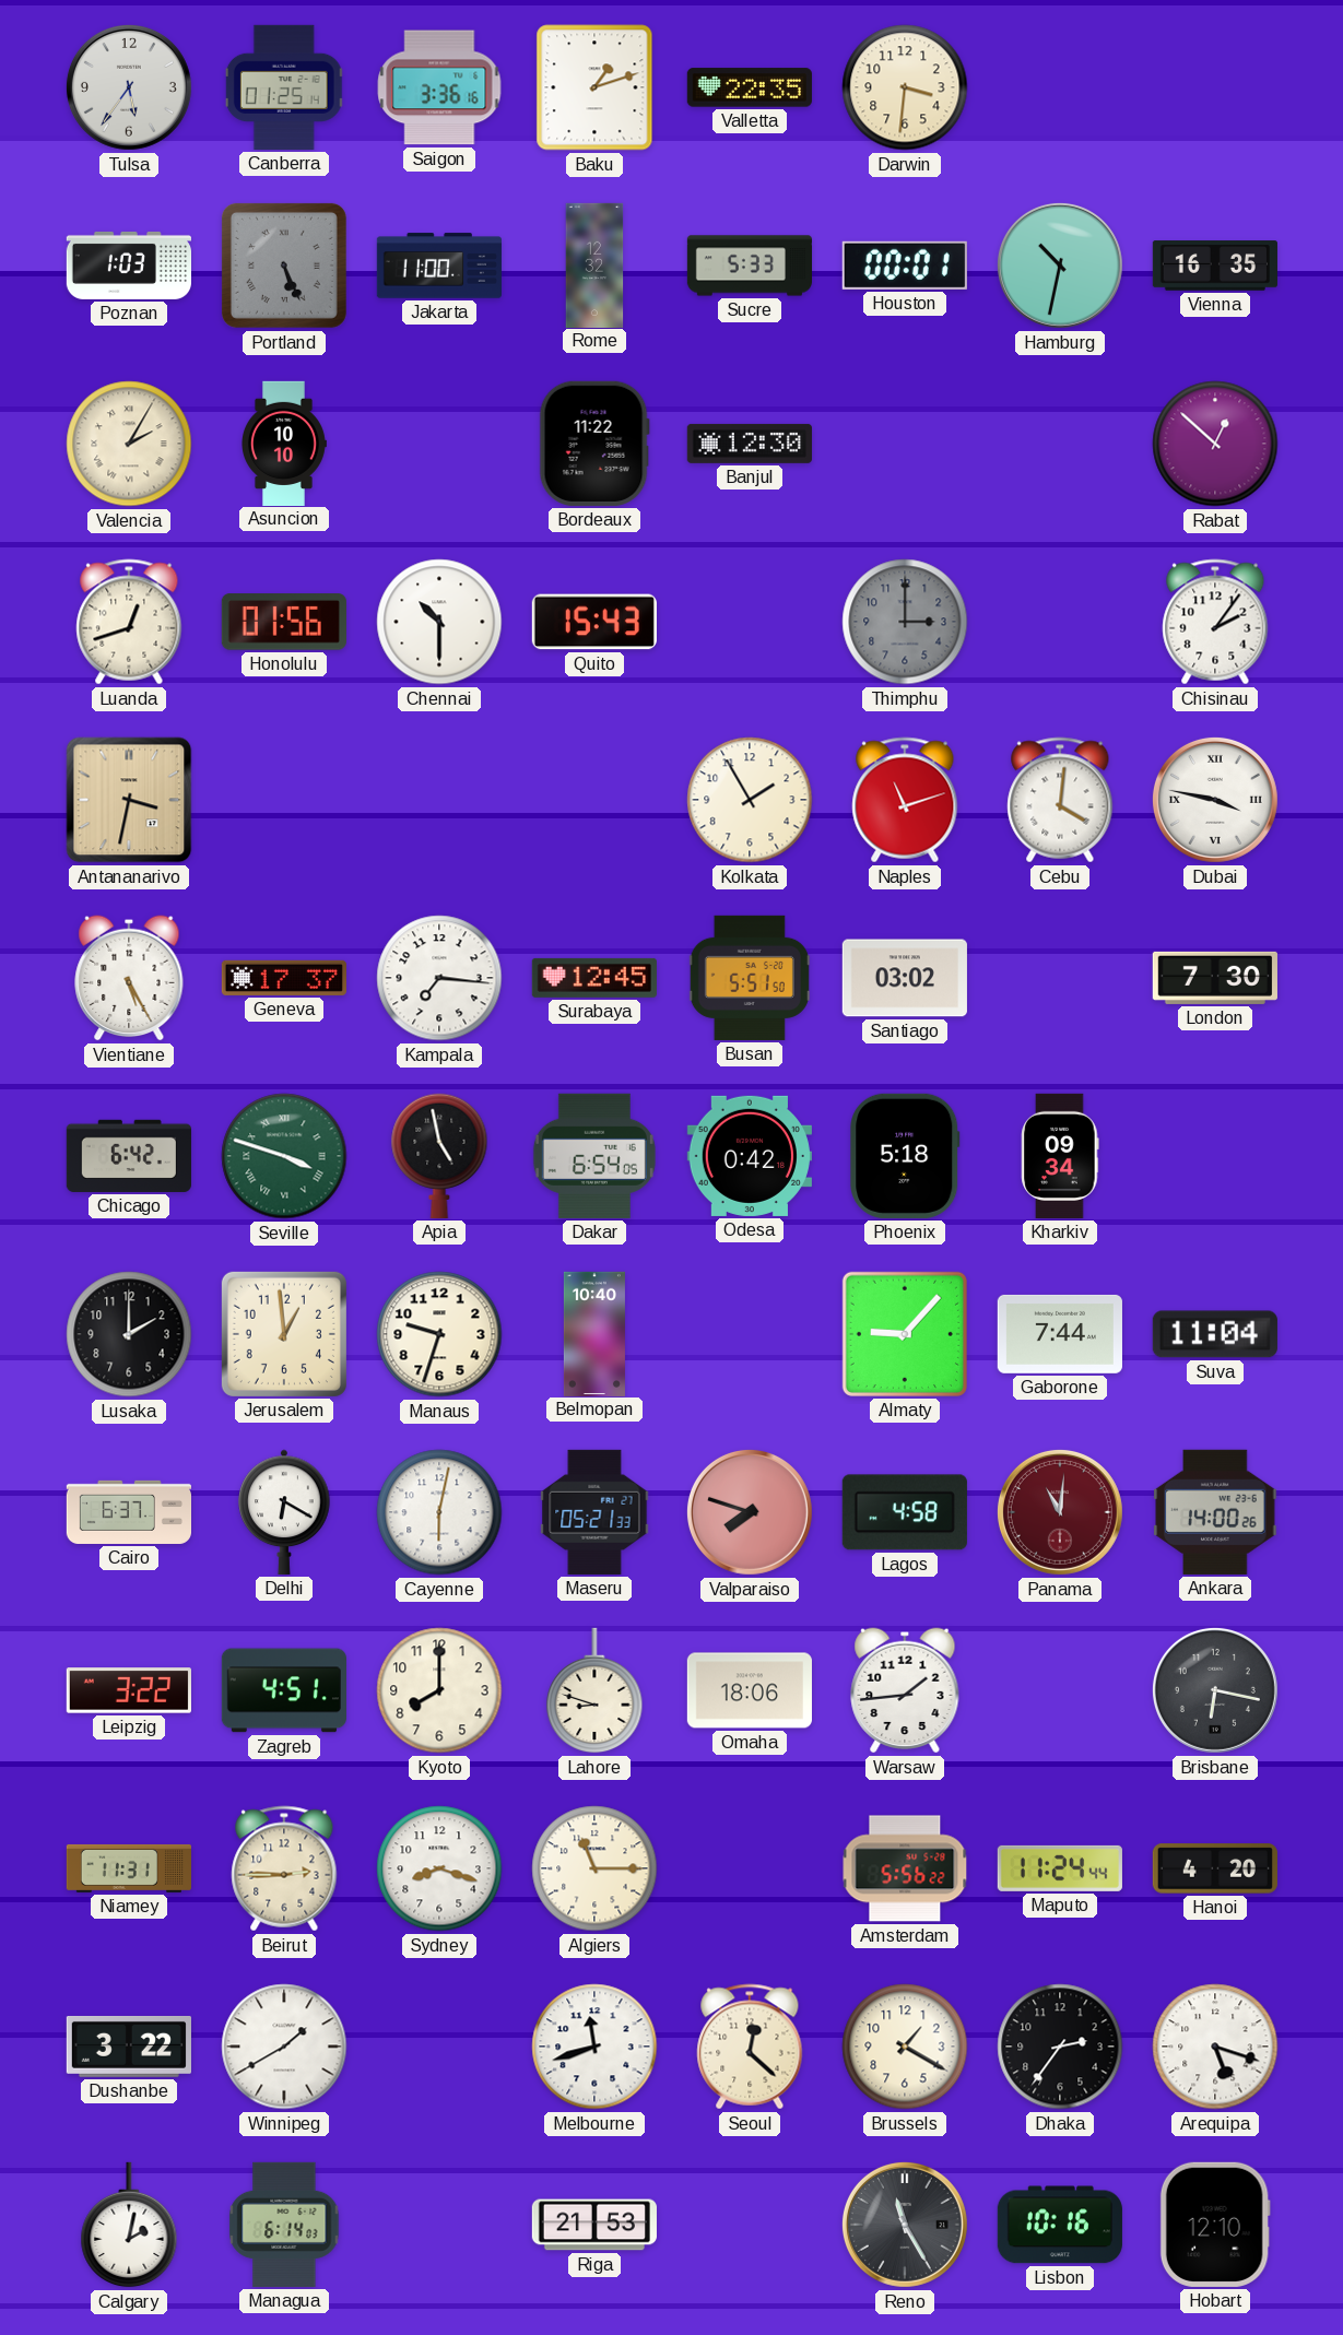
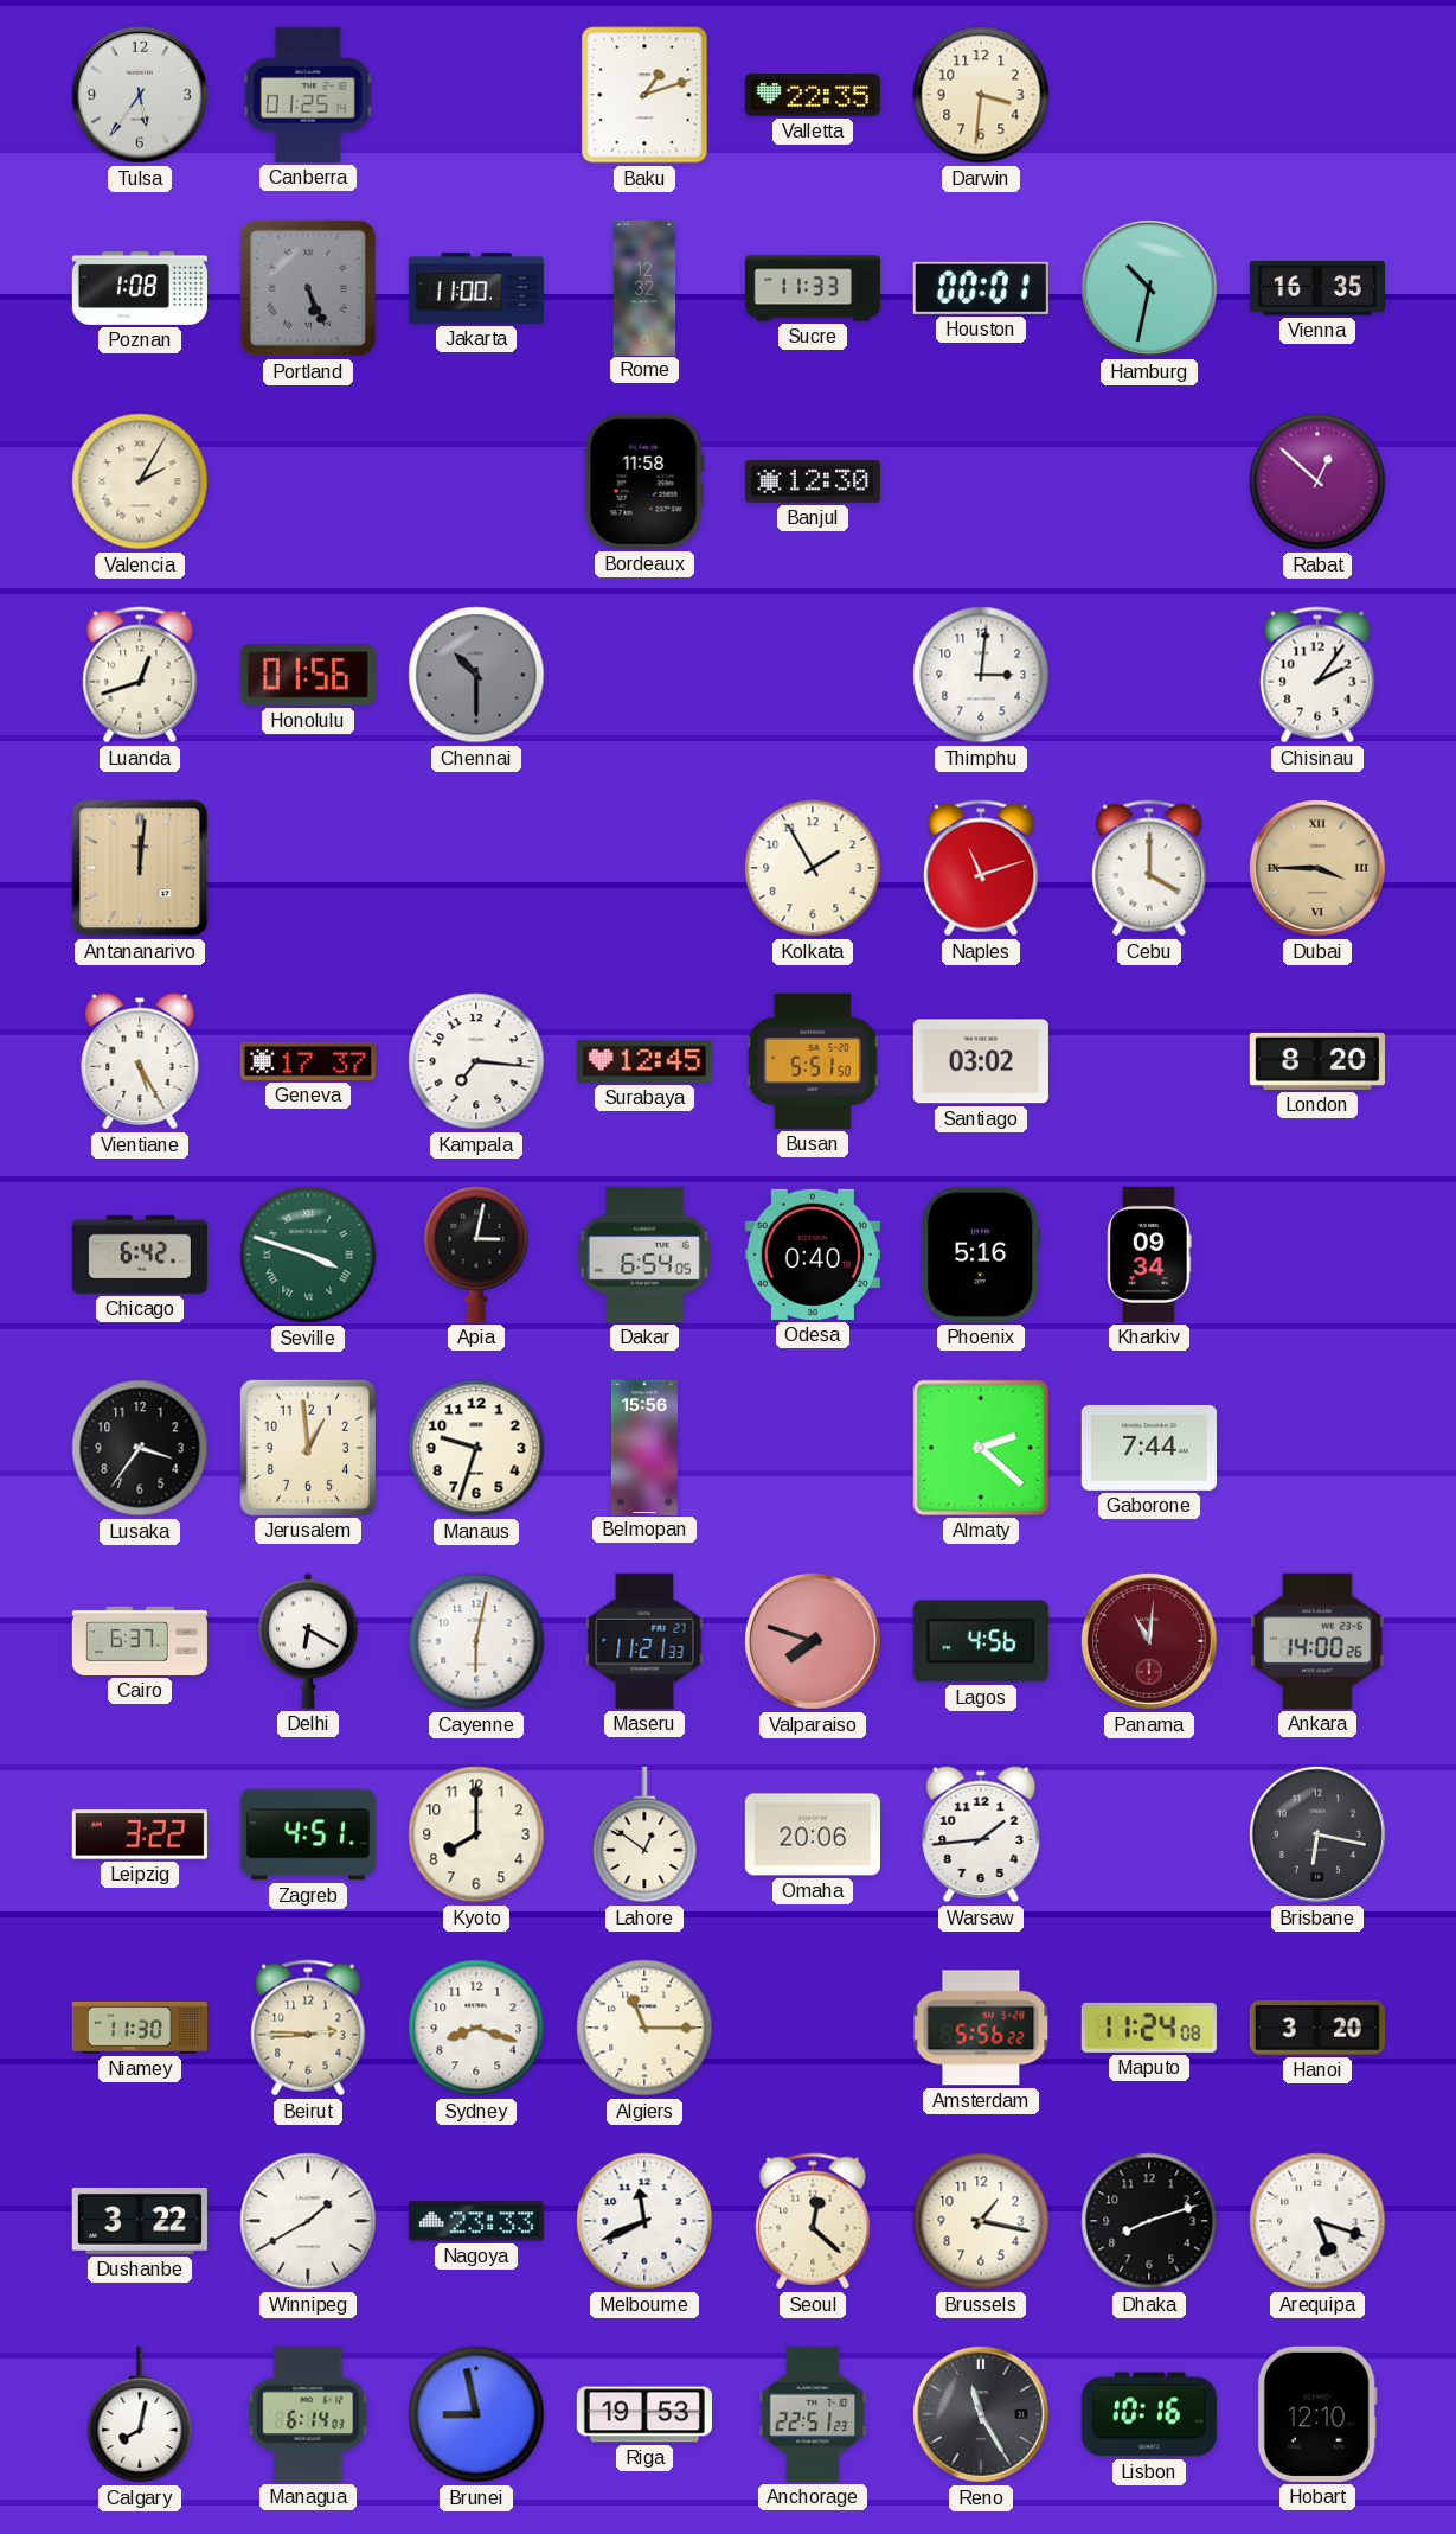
Saigon: 3:36 -> none (439, 87)
Poznan: 1:03 -> 1:08 (139, 288)
Sucre: 5:33 -> 11:33 (812, 288)
Asuncion: 10:10 -> none (284, 443)
Bordeaux: 11:22 -> 11:58 (644, 481)
Chennai dial: white -> grey (476, 675)
Quito: 15:43 -> none (594, 622)
Thimphu: 3:00 -> 3:01 (981, 675)
Thimphu dial: grey -> white (981, 675)
Antananarivo: 3:32 -> 12:01 (140, 868)
Cebu: 4:01 -> 4:00 (1149, 868)
Dubai: 3:47 -> 3:45 (1317, 868)
Dubai dial: white -> champagne (1317, 868)
London: 7:30 -> 8:20 (1317, 1061)
Apia: 4:58 -> 3:02 (476, 1255)
Odesa: 0:42 -> 0:40 (813, 1255)
Phoenix: 5:18 -> 5:16 (981, 1255)
Lusaka: 2:00 -> 3:36 (140, 1448)
Belmopan: 10:40 -> 15:56 (644, 1447)
Almaty: 9:07 -> 2:22 (981, 1448)
Suva: 11:04 -> none (1215, 1334)
Maseru: 05:21 -> 11:21 (644, 1641)
Lagos: 4:58 -> 4:56 (981, 1641)
Lahore: 8:48 -> 12:51 (644, 1834)
Omaha: 18:06 -> 20:06 (813, 1834)
Niamey: 11:31 -> 11:30 (139, 2028)
Maputo: 11:24:44 -> 11:24:08 (1149, 2028)
Hanoi: 4:20 -> 3:20 (1317, 2028)
Nagoya: none -> 23:33 (476, 2221)
Melbourne: 11:42 -> 11:41 (644, 2221)
Brussels: 1:20 -> 1:17 (981, 2221)
Dhaka: 2:36 -> 8:12 (1149, 2221)
Calgary: 2:02 -> 8:02 (140, 2414)
Brunei: none -> 8:58 (476, 2414)
Riga: 21:53 -> 19:53 (643, 2414)
Anchorage: none -> 22:51 (813, 2414)
